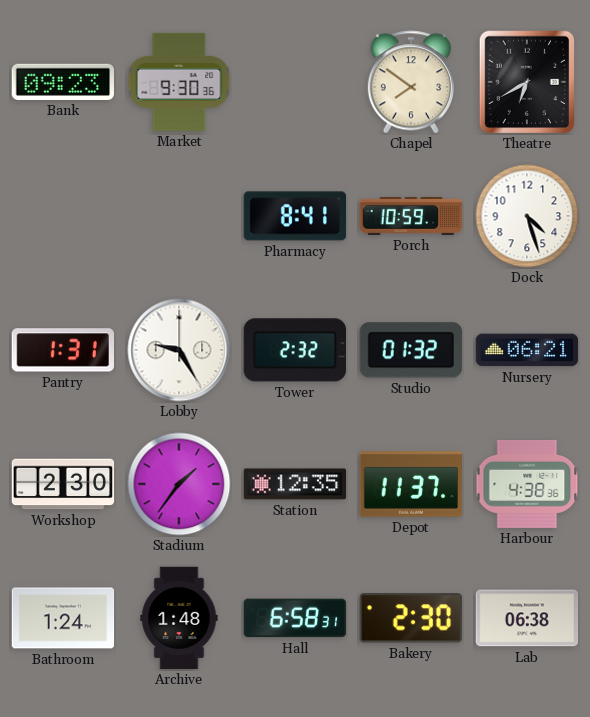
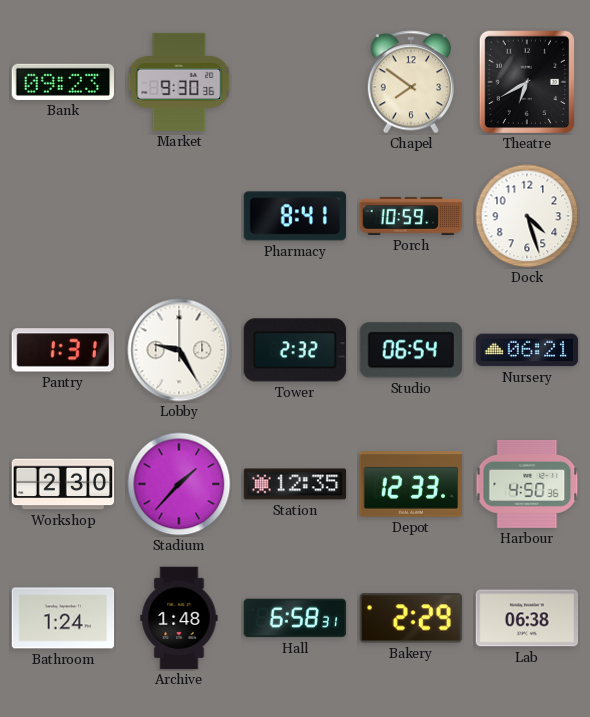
Studio: 01:32 -> 06:54 (411, 350)
Stadium: 1:36 -> 1:37 (179, 484)
Depot: 11:37 -> 12:33 (410, 484)
Harbour: 4:38 -> 4:50 (527, 484)
Bakery: 2:30 -> 2:29 (411, 618)
